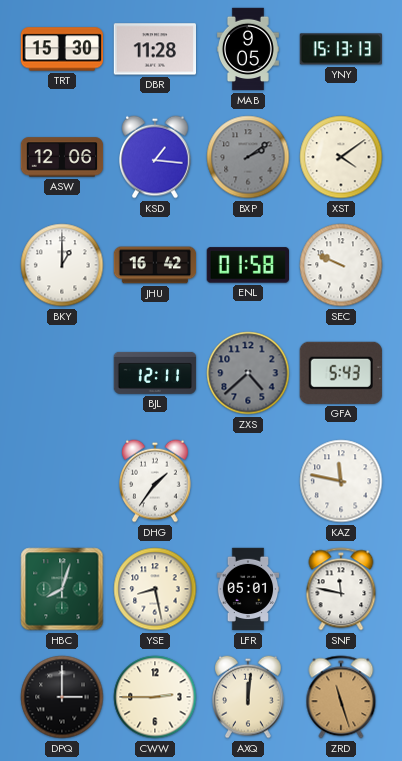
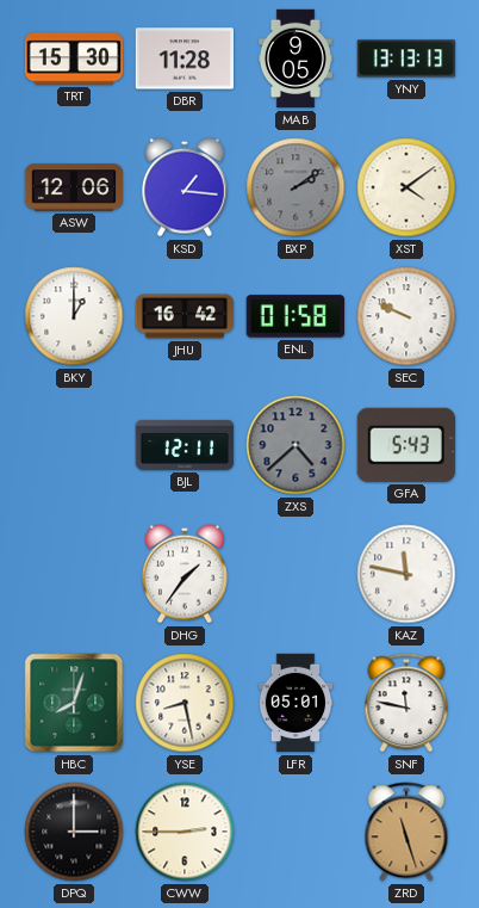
YNY: 15:13 -> 13:13 (405, 58)
AXQ: 12:01 -> none (249, 697)
